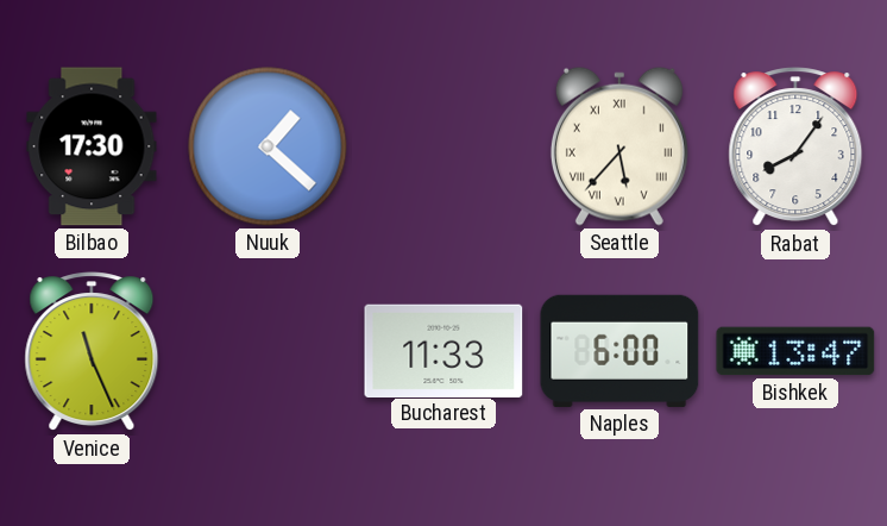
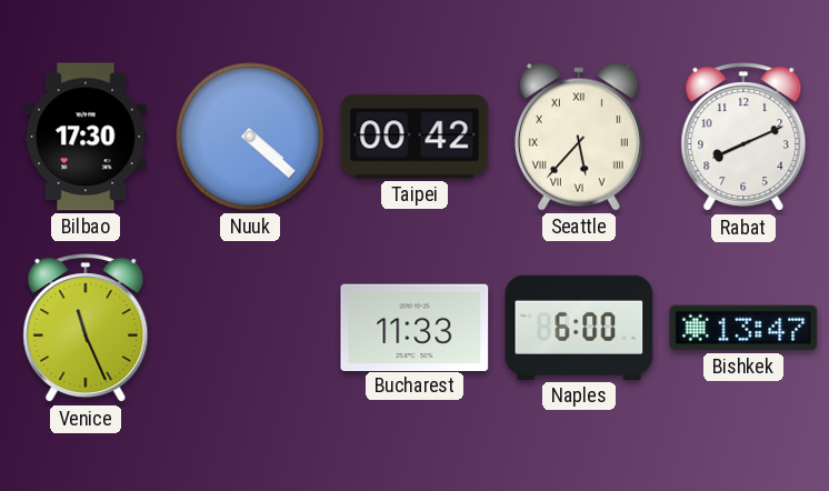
Nuuk: 1:22 -> 4:22 (250, 137)
Taipei: none -> 00:42 (414, 137)
Rabat: 8:06 -> 8:11 (743, 138)
